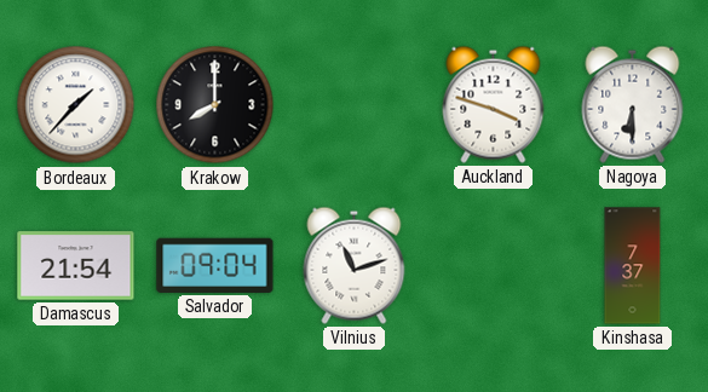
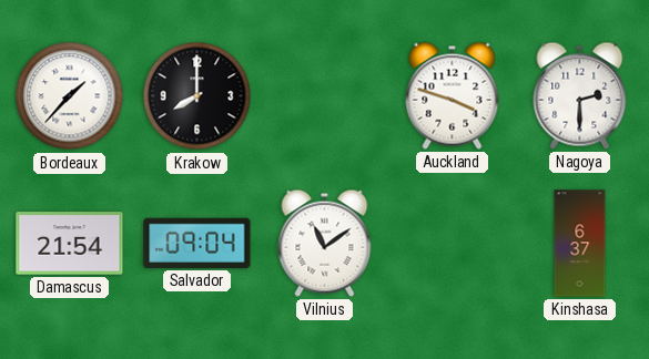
Nagoya: 6:30 -> 2:30 (580, 95)
Vilnius: 11:12 -> 11:09 (325, 243)
Kinshasa: 7:37 -> 6:37 (580, 244)
